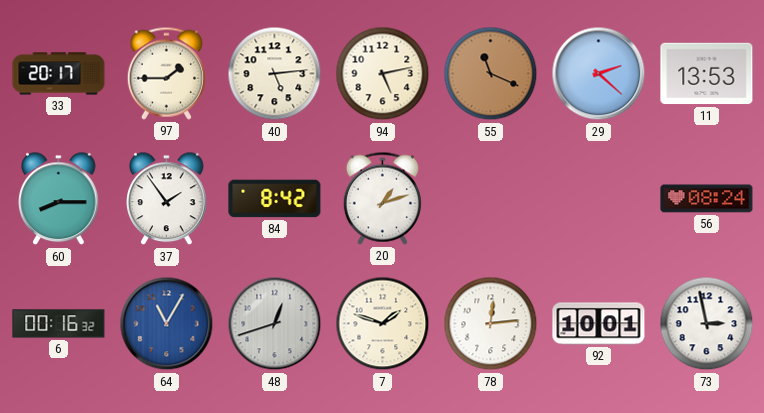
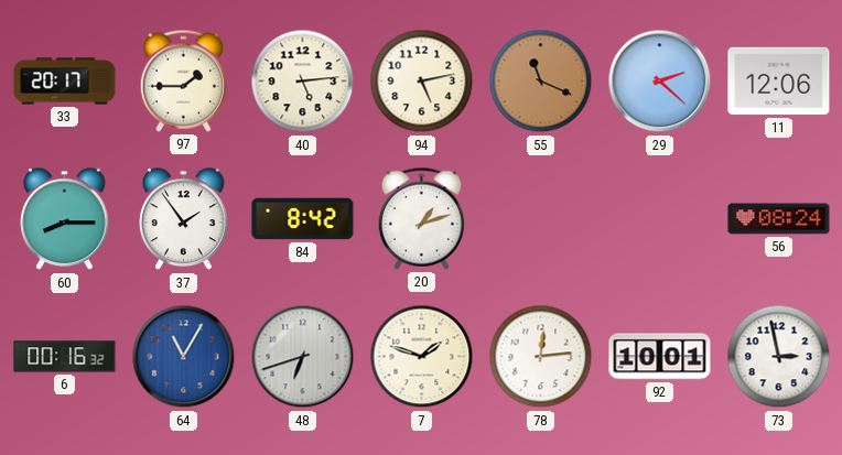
11: 13:53 -> 12:06 (779, 82)
48: 12:42 -> 6:42 (303, 357)
